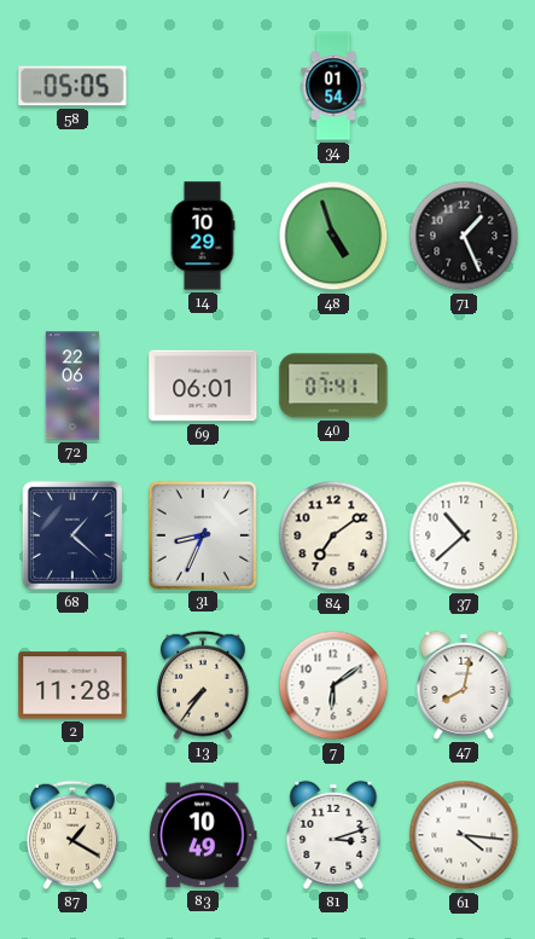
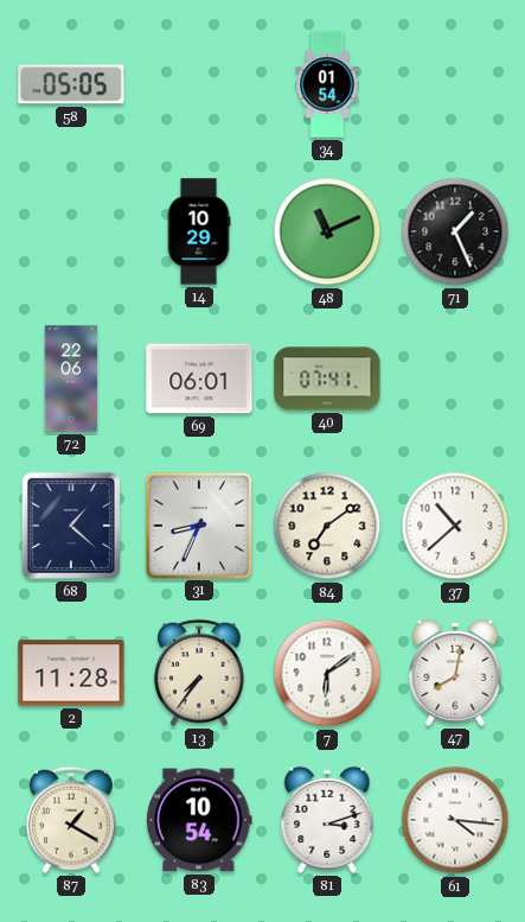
48: 4:57 -> 11:11 (327, 231)
83: 10:49 -> 10:54 (200, 820)
